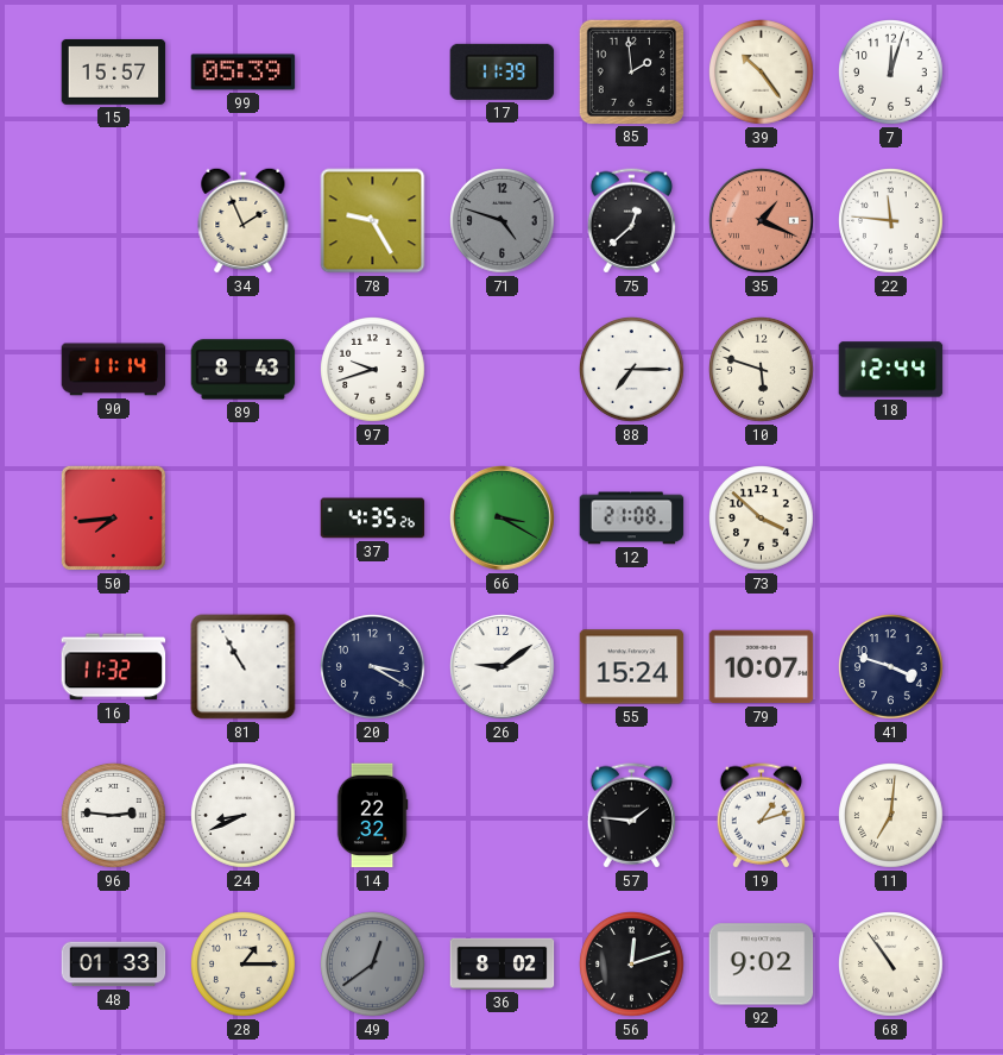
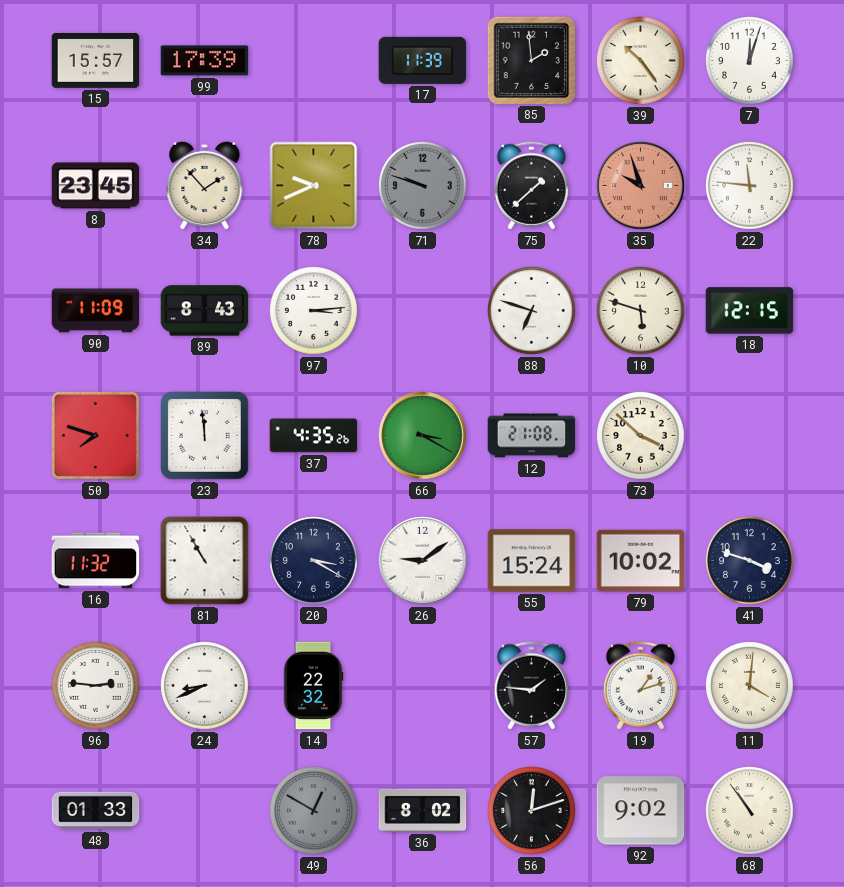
99: 05:39 -> 17:39 (205, 61)
8: none -> 23:45 (96, 186)
34: 1:56 -> 1:53 (205, 185)
78: 9:25 -> 9:41 (314, 186)
71: 4:48 -> 9:48 (423, 186)
75: 12:38 -> 1:38 (531, 186)
35: 1:19 -> 9:57 (641, 186)
90: 11:14 -> 11:09 (96, 311)
97: 9:42 -> 3:14 (314, 311)
88: 7:15 -> 6:48 (532, 311)
18: 12:44 -> 12:15 (750, 311)
50: 7:44 -> 7:48 (95, 435)
23: none -> 11:59 (205, 436)
79: 10:07 -> 10:02 (641, 561)
11: 7:01 -> 4:01 (750, 686)
28: 1:15 -> none (244, 965)
49: 12:39 -> 12:50 (314, 811)
